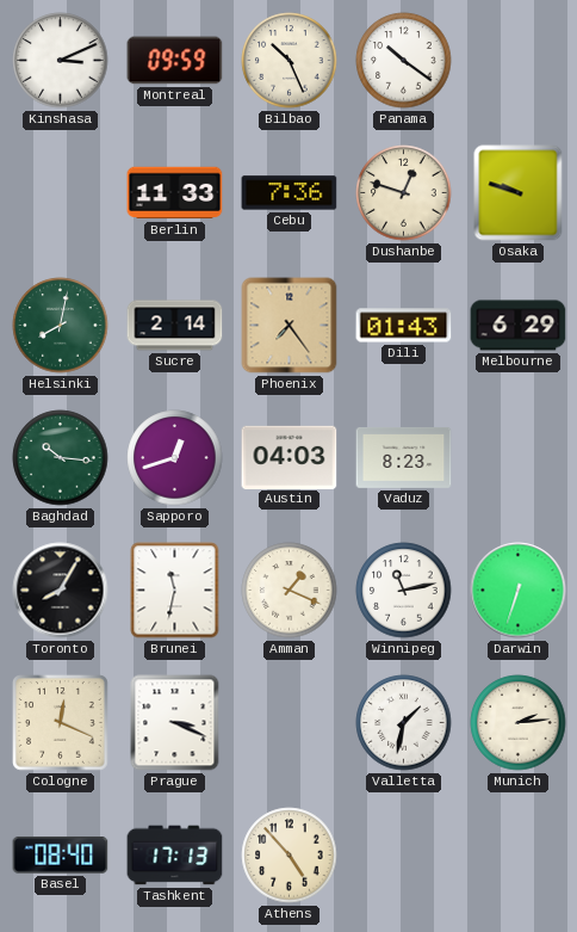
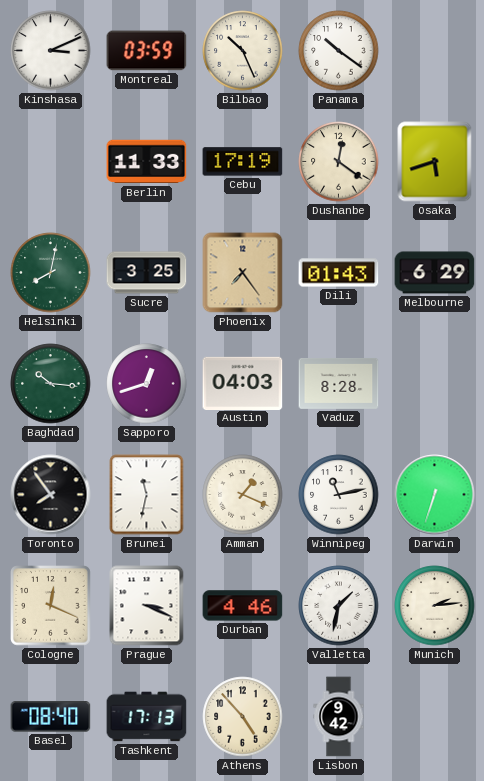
Montreal: 09:59 -> 03:59 (147, 51)
Cebu: 7:36 -> 17:19 (243, 162)
Dushanbe: 12:48 -> 12:21 (339, 162)
Osaka: 9:48 -> 5:42 (435, 162)
Sucre: 2:14 -> 3:25 (147, 273)
Vaduz: 8:23 -> 8:28 (339, 383)
Toronto: 8:05 -> 7:54 (51, 495)
Durban: none -> 4:46 (243, 606)
Lisbon: none -> 9:42 (339, 717)
